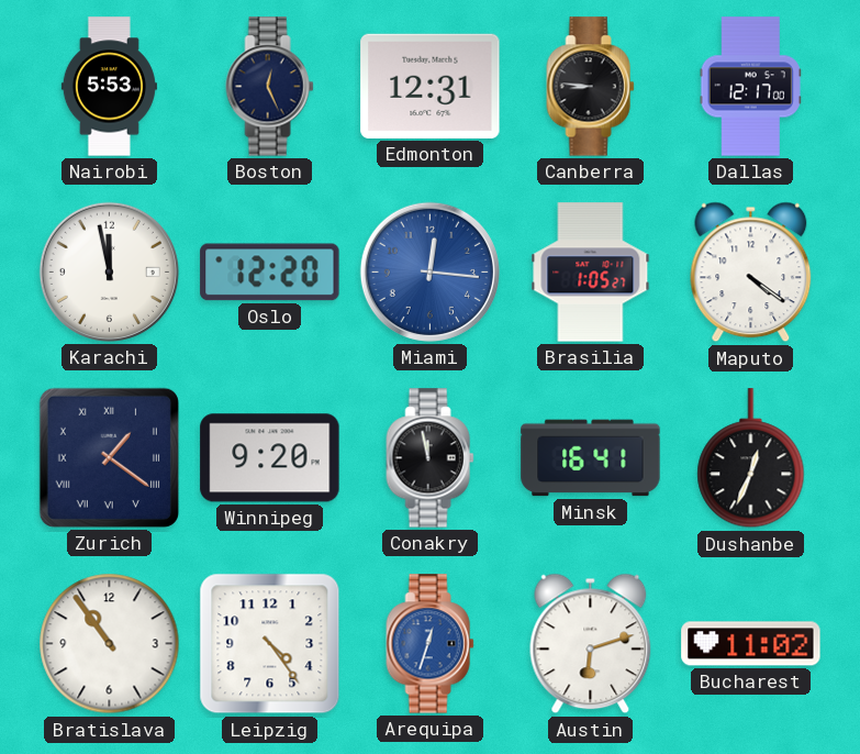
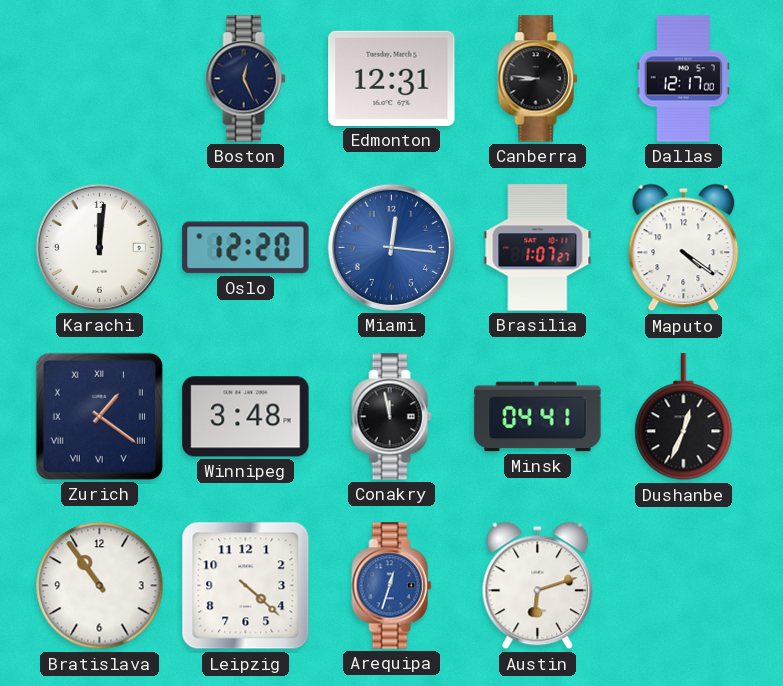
Nairobi: 5:53 -> none (109, 87)
Karachi: 11:58 -> 12:01 (99, 247)
Brasilia: 1:05 -> 1:07 (538, 248)
Winnipeg: 9:20 -> 3:48 (246, 417)
Minsk: 16:41 -> 04:41 (538, 417)
Leipzig: 4:24 -> 4:22 (246, 586)
Bucharest: 11:02 -> none (751, 644)
